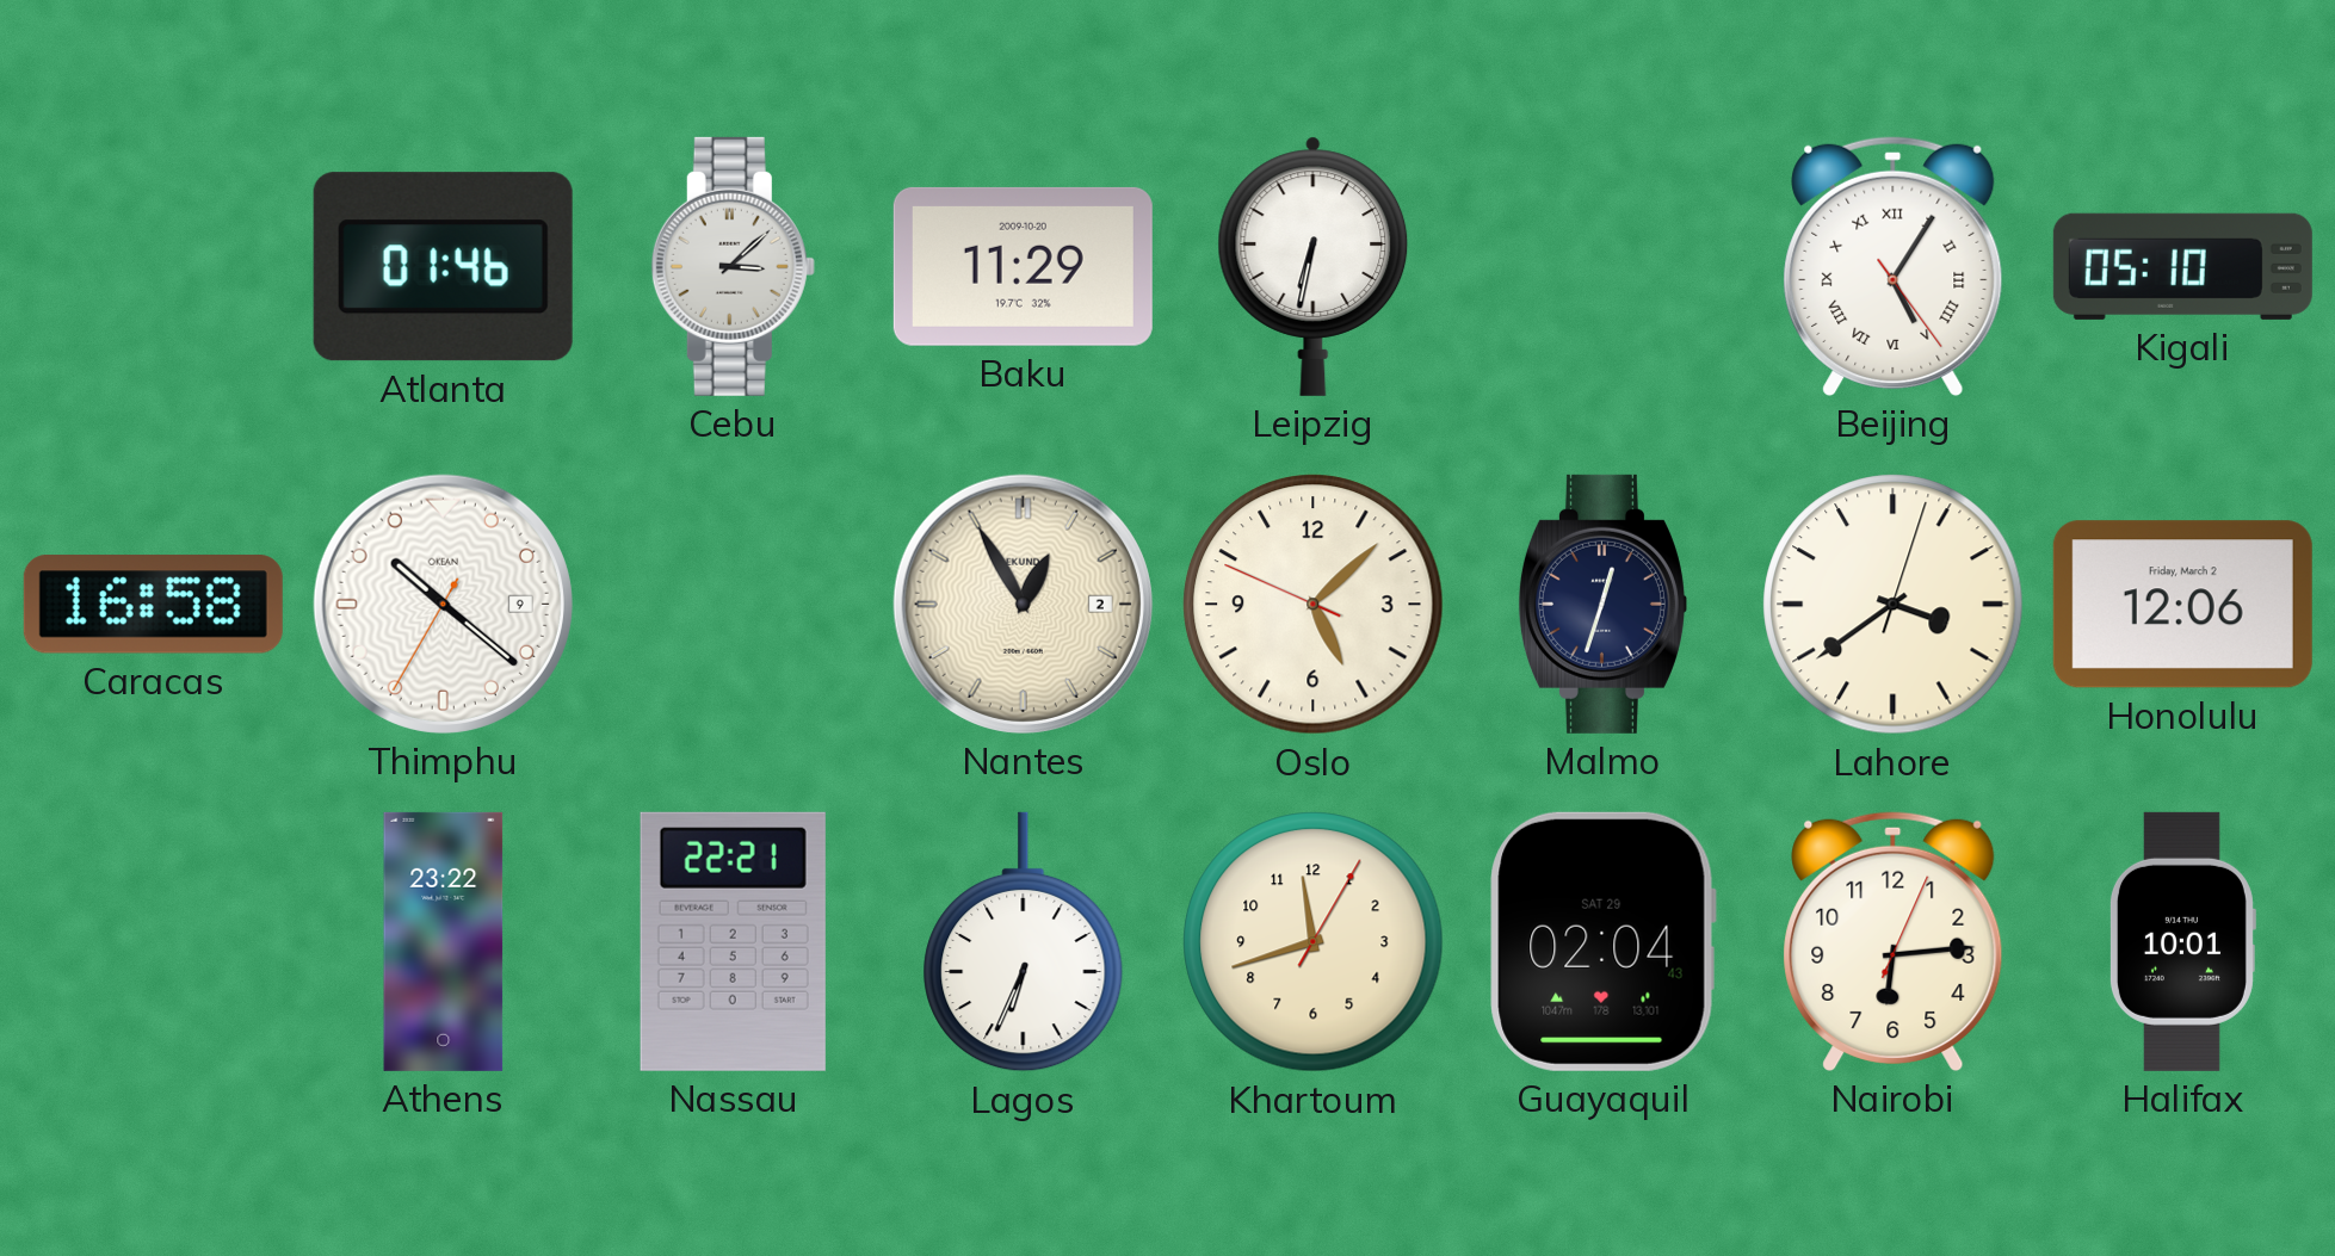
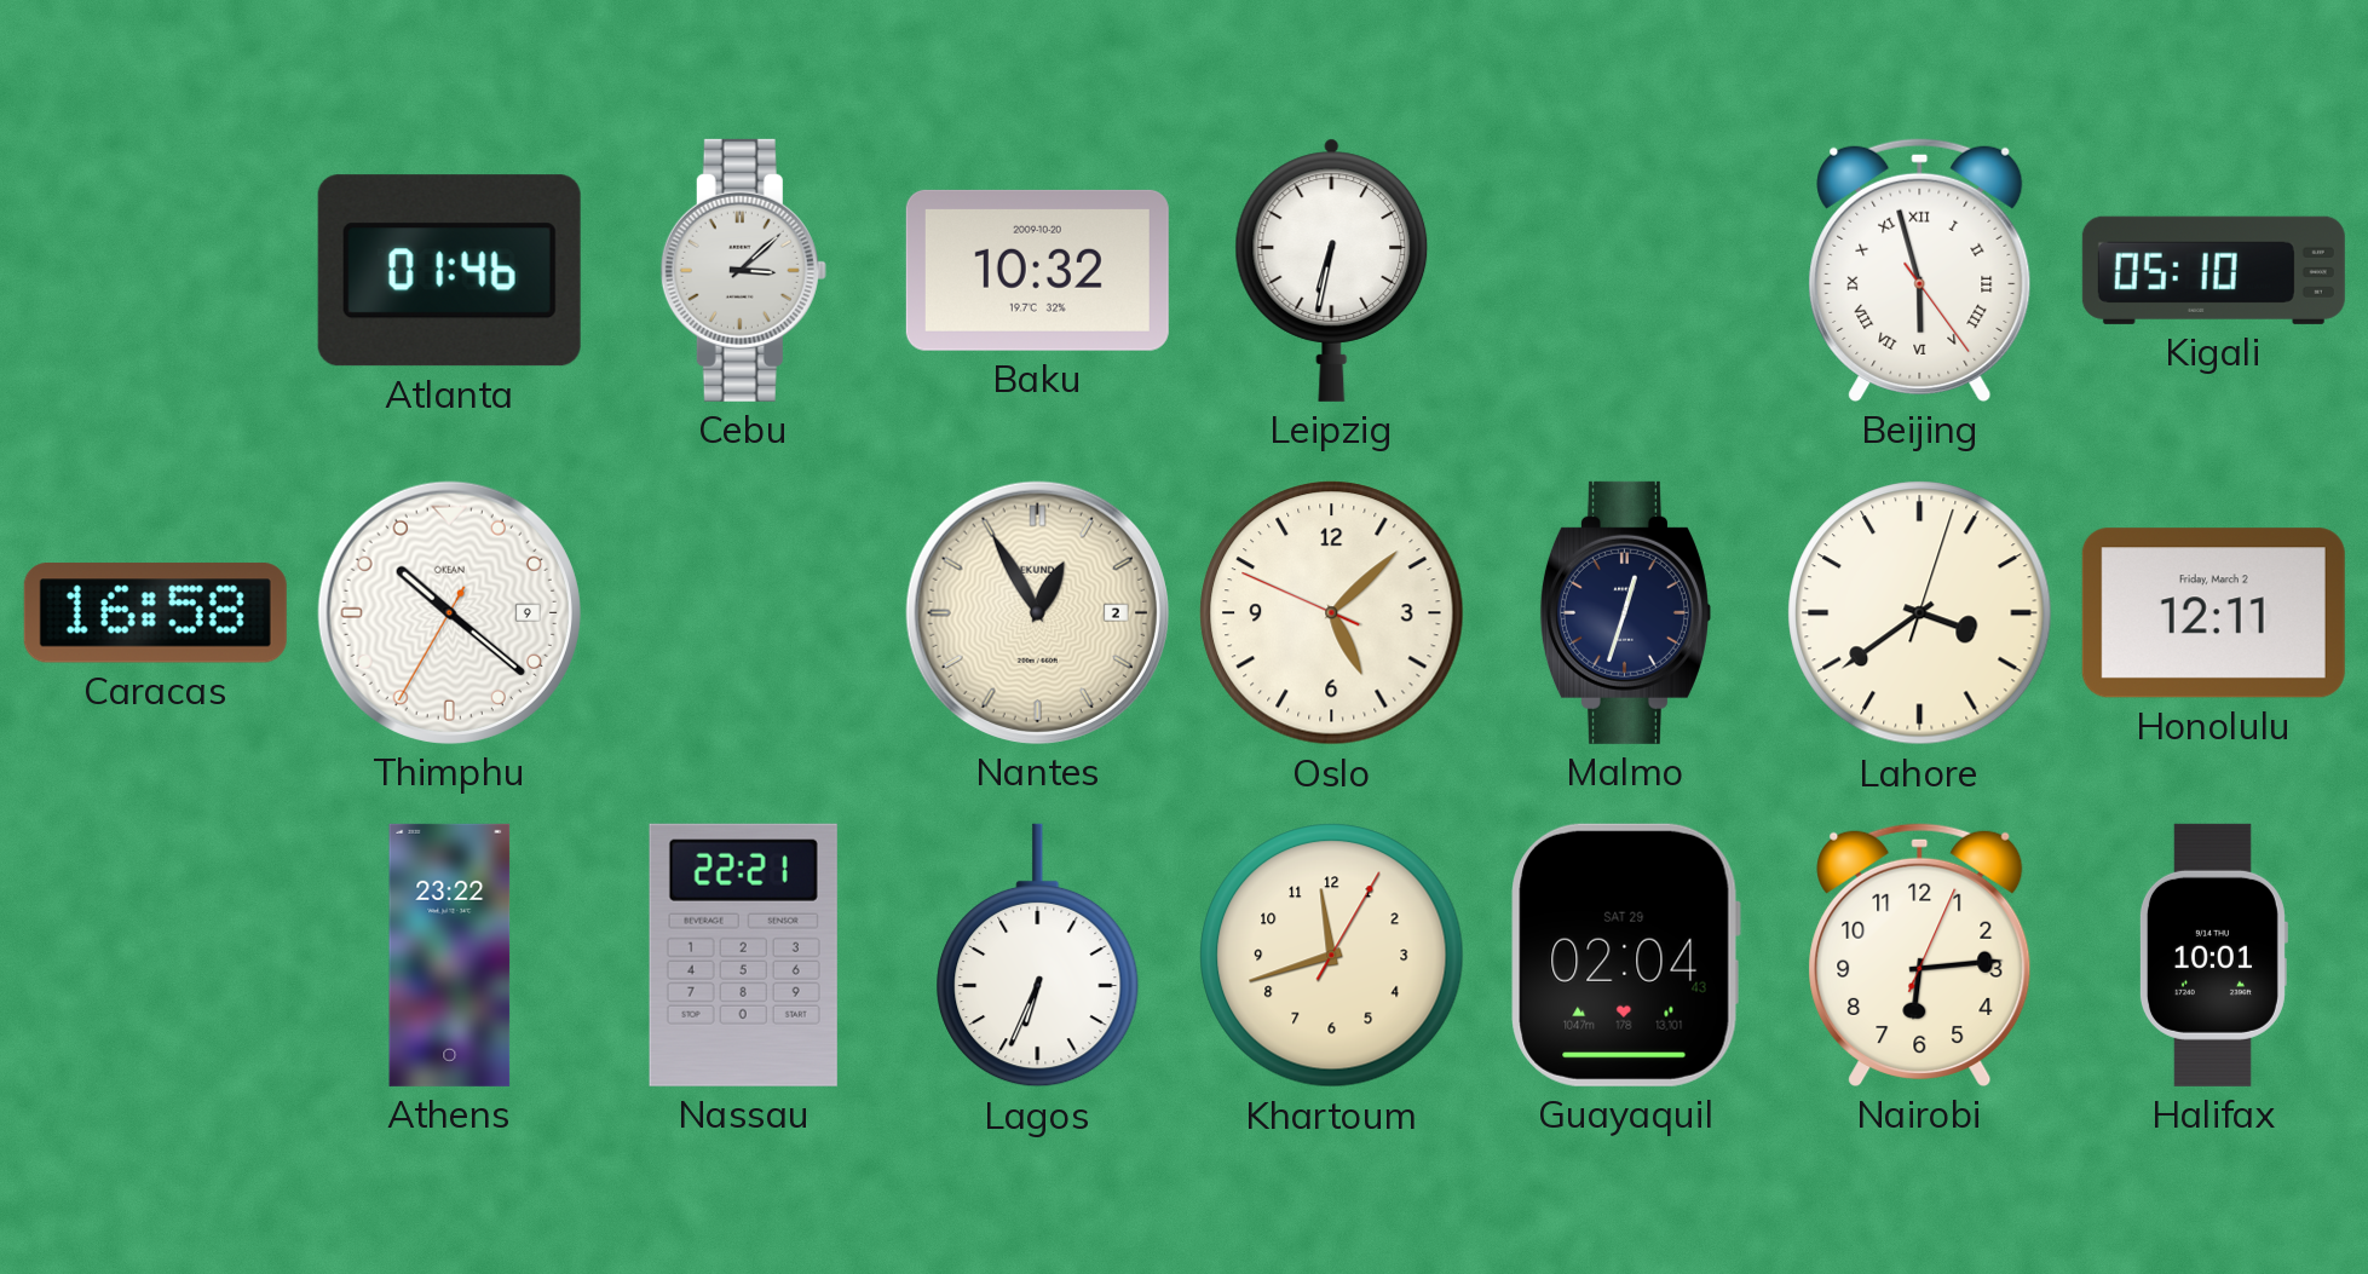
Baku: 11:29 -> 10:32 (1037, 270)
Beijing: 5:05 -> 5:57 (1920, 270)
Honolulu: 12:06 -> 12:11 (2213, 613)
